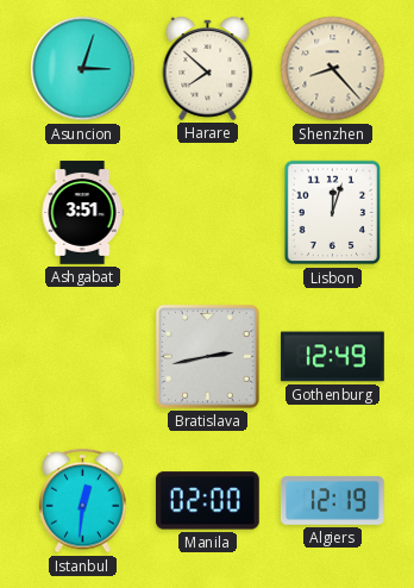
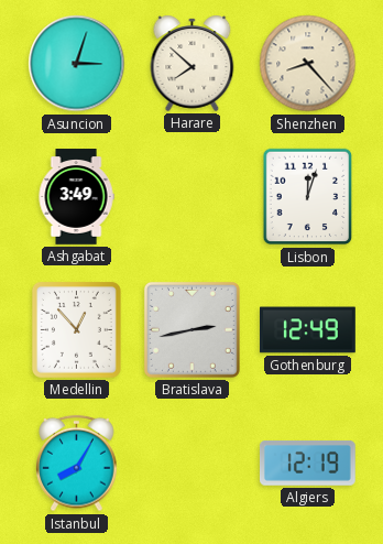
Ashgabat: 3:51 -> 3:49 (76, 197)
Medellin: none -> 12:53 (76, 329)
Istanbul: 12:31 -> 8:05 (77, 464)
Manila: 02:00 -> none (207, 501)
